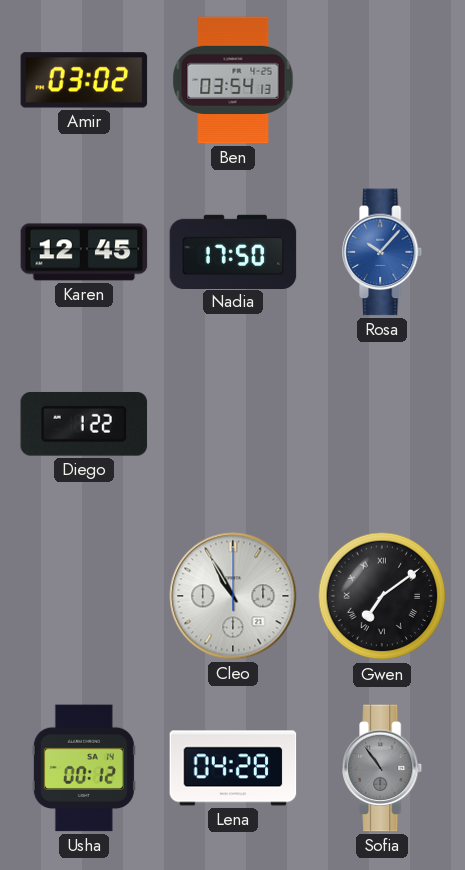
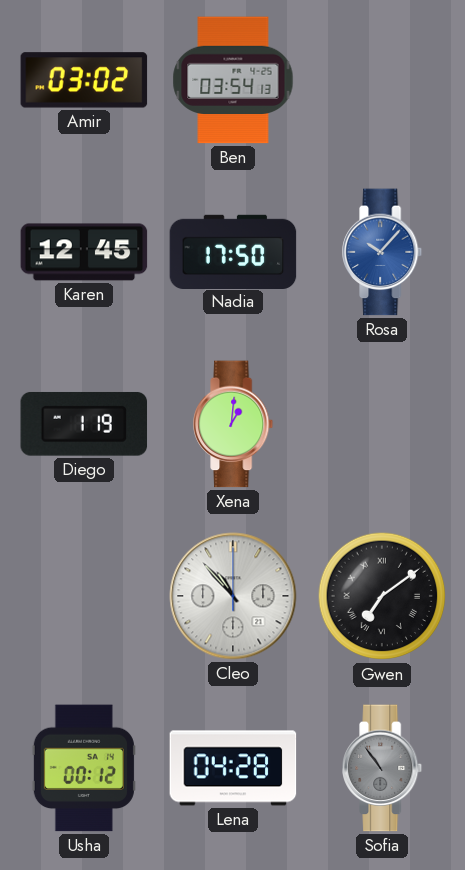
Diego: 1:22 -> 1:19 (84, 424)
Xena: none -> 1:01 (234, 424)
Cleo: 10:55 -> 10:53 (233, 596)
